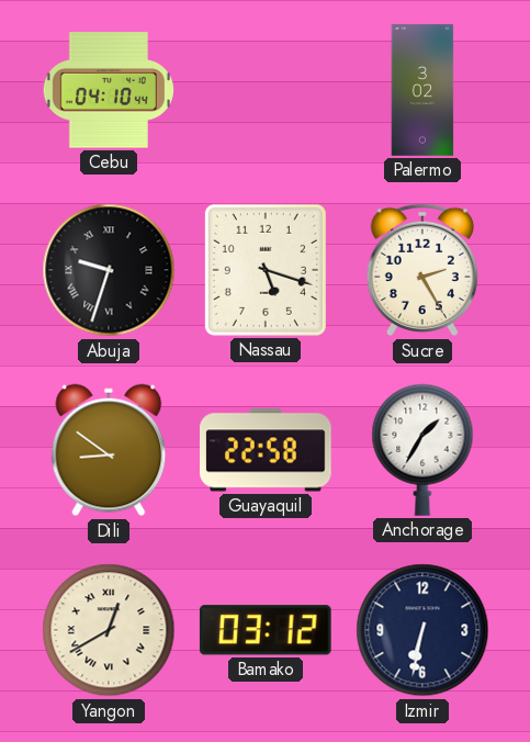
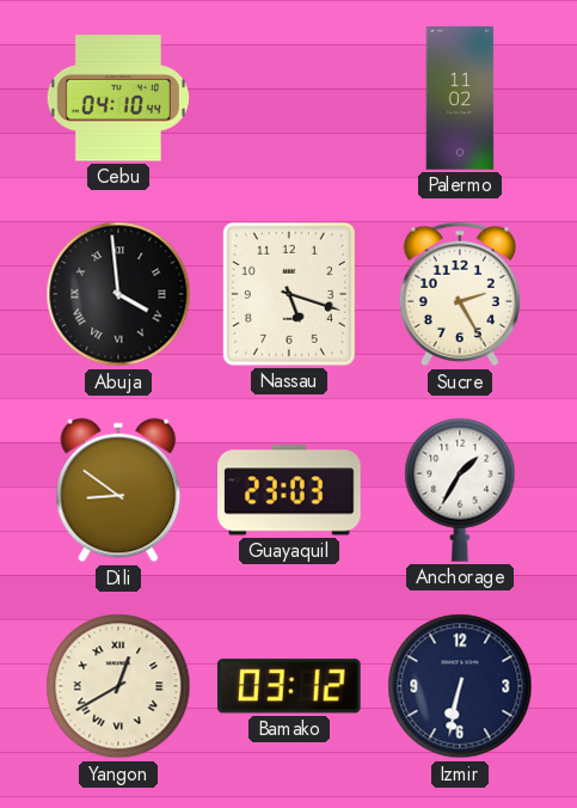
Palermo: 3:02 -> 11:02 (460, 98)
Abuja: 9:33 -> 3:59 (118, 294)
Guayaquil: 22:58 -> 23:03 (290, 490)
